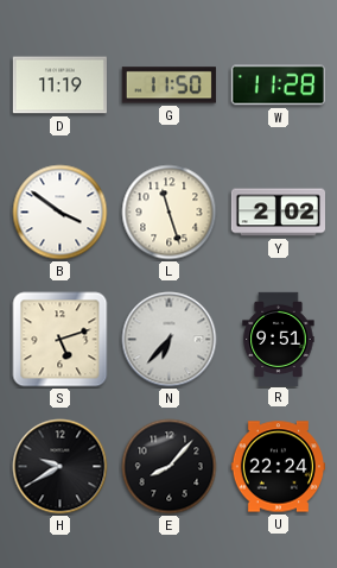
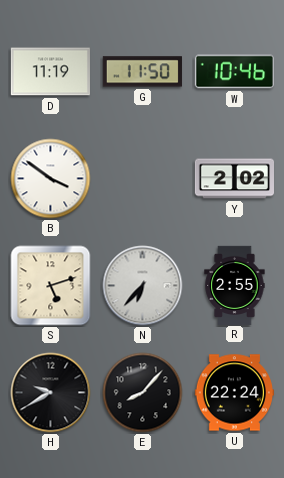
W: 11:28 -> 10:46 (234, 72)
L: 11:27 -> none (170, 213)
R: 9:51 -> 2:55 (235, 285)
